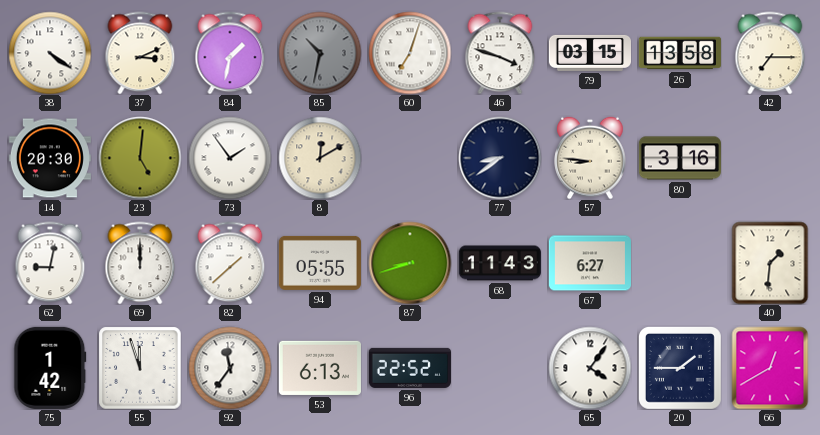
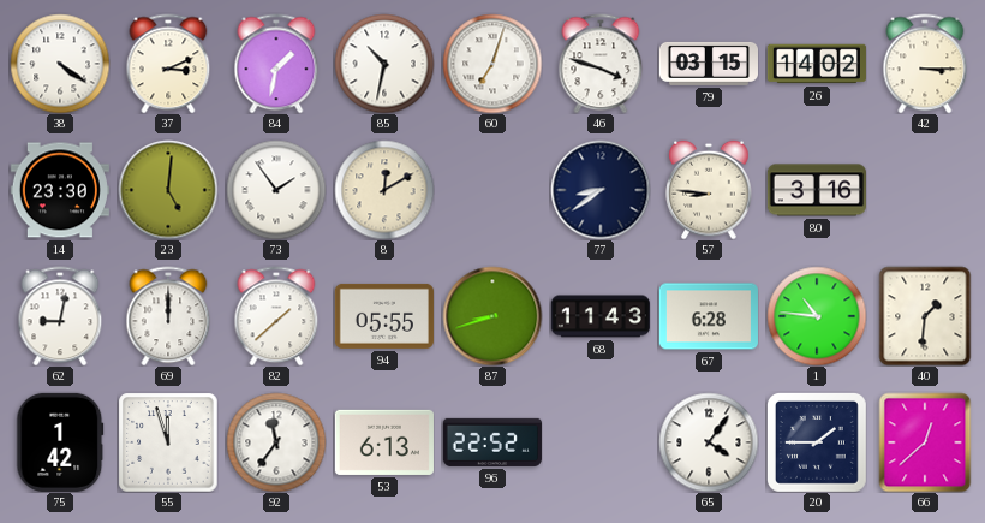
85 dial: grey -> white (384, 64)
26: 13:58 -> 14:02 (817, 64)
42: 7:15 -> 3:15 (925, 64)
14: 20:30 -> 23:30 (60, 190)
67: 6:27 -> 6:28 (709, 316)
1: none -> 10:46 (817, 316)
66: 12:40 -> 12:38 (925, 442)
